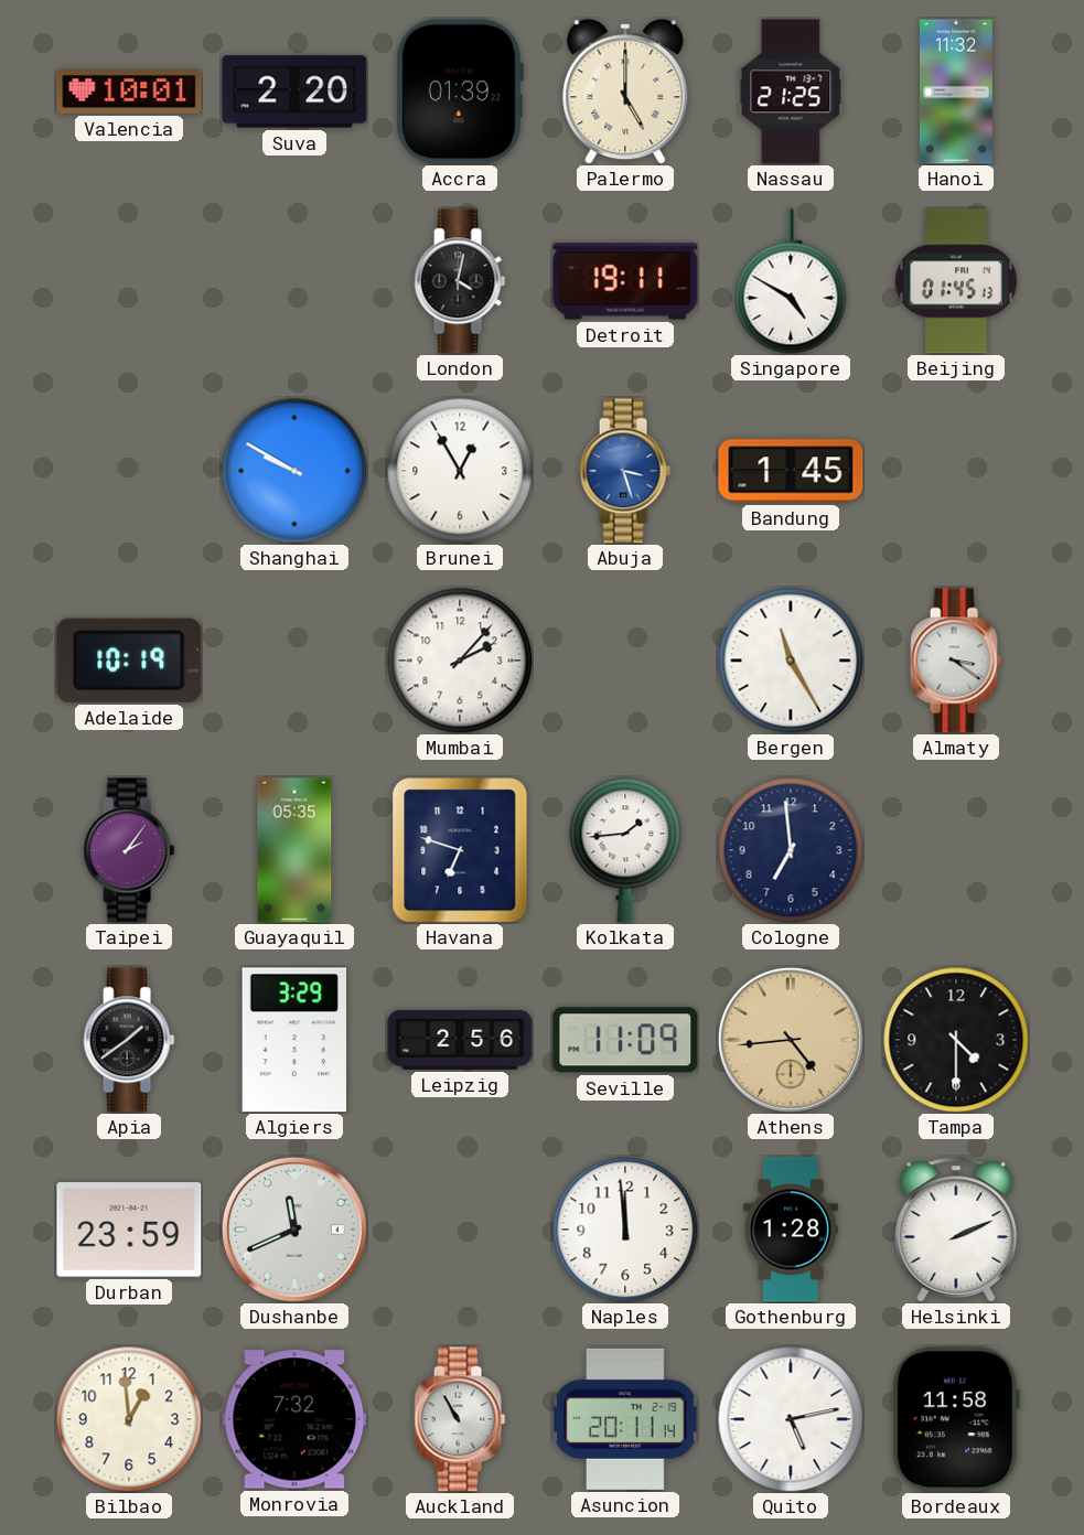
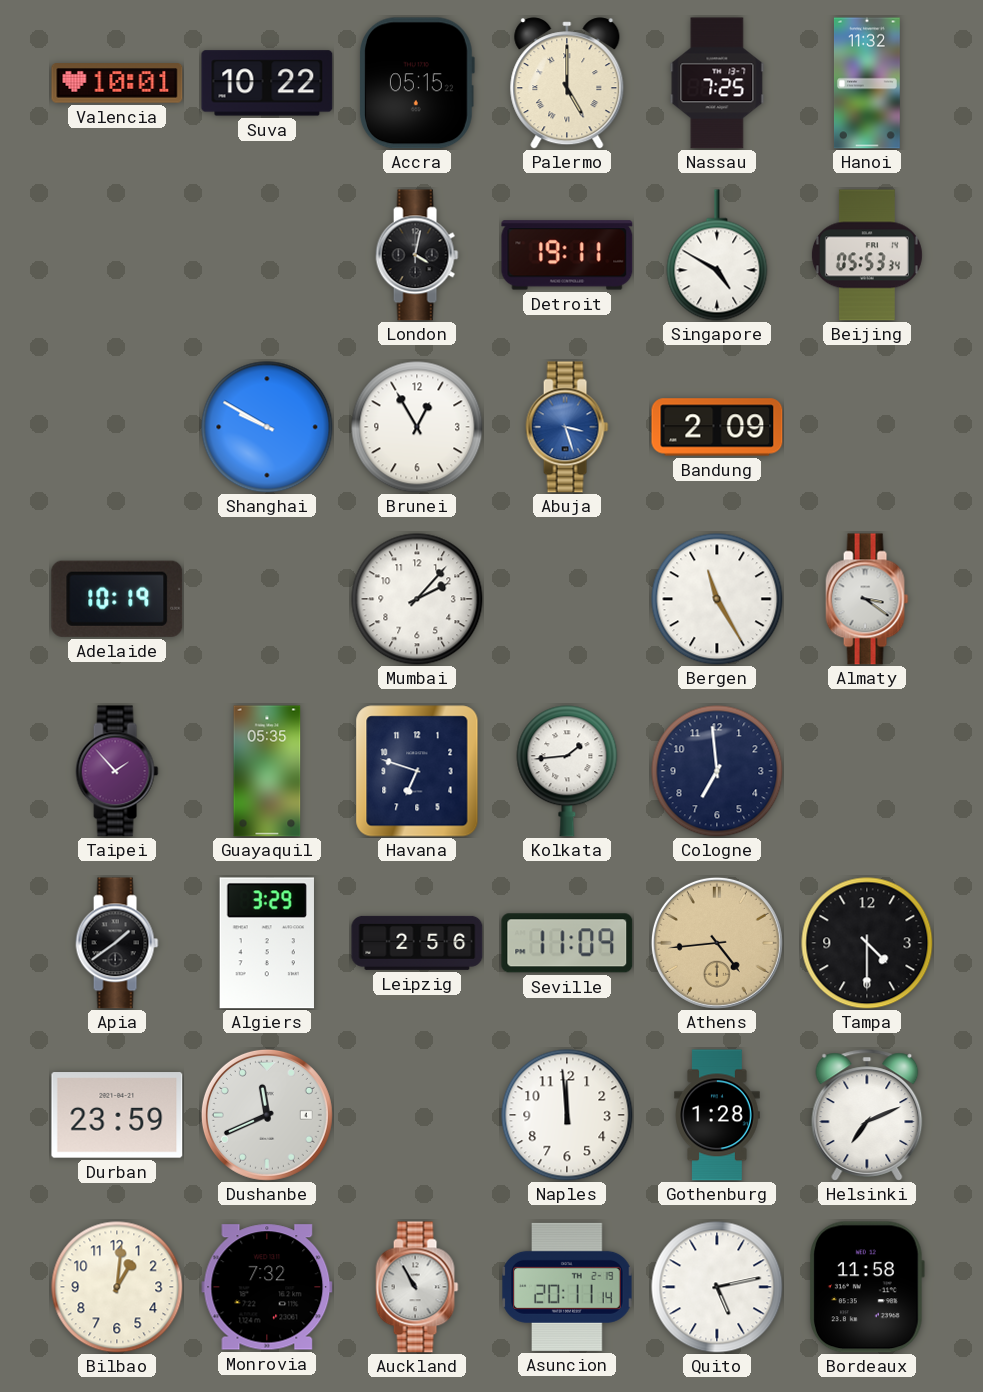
Suva: 2:20 -> 10:22 (267, 83)
Accra: 01:39 -> 05:15 (416, 83)
Nassau: 21:25 -> 7:25 (717, 83)
Beijing: 01:45 -> 05:53 (867, 255)
Bandung: 1:45 -> 2:09 (717, 427)
Taipei: 2:06 -> 1:53 (117, 771)
Helsinki: 2:11 -> 7:11 (867, 1115)
Bilbao: 12:59 -> 1:01 (117, 1287)
